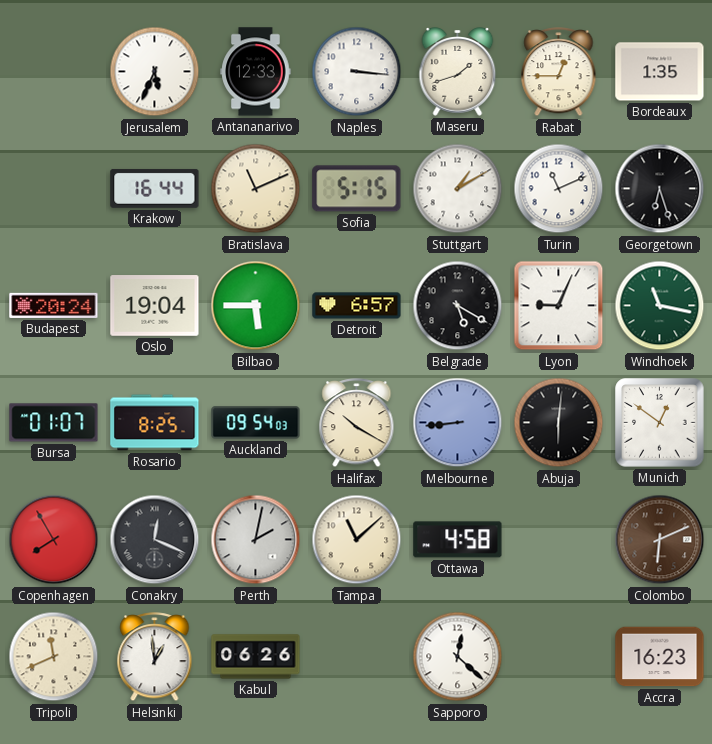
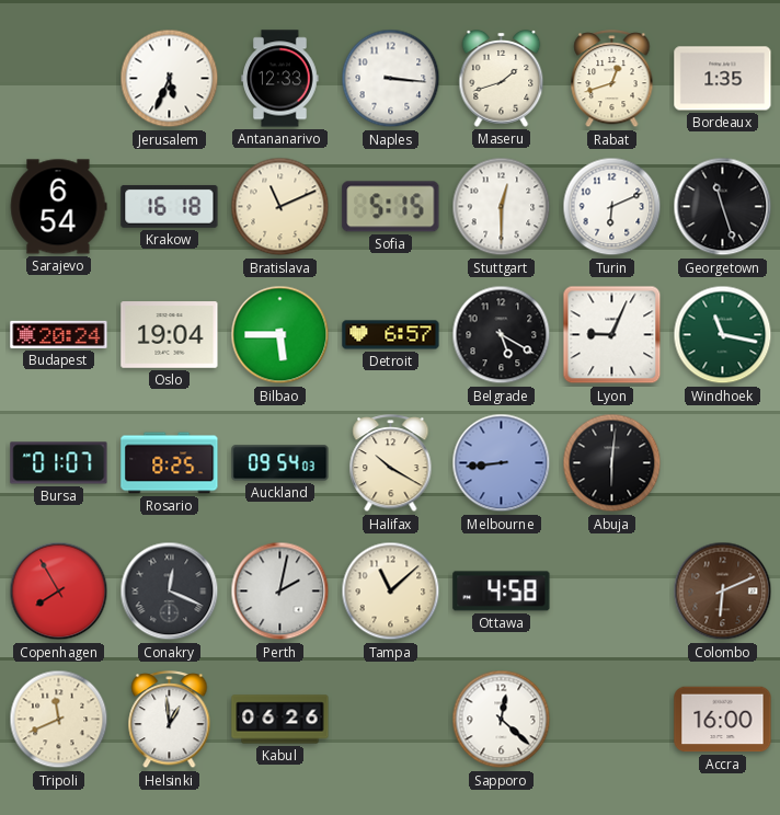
Rabat: 12:45 -> 12:42 (612, 79)
Sarajevo: none -> 6:54 (58, 207)
Krakow: 16:44 -> 16:18 (170, 206)
Stuttgart: 1:10 -> 12:30 (502, 207)
Turin: 11:11 -> 6:11 (612, 207)
Georgetown: 6:27 -> 11:27 (723, 207)
Munich: 12:51 -> none (660, 423)
Accra: 16:23 -> 16:00 (723, 720)
